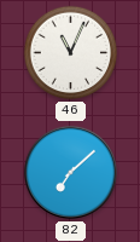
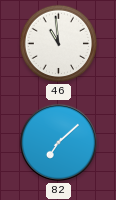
46: 11:04 -> 10:59 (59, 44)
